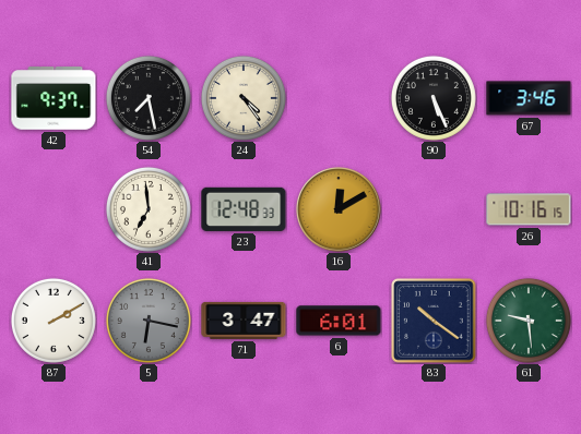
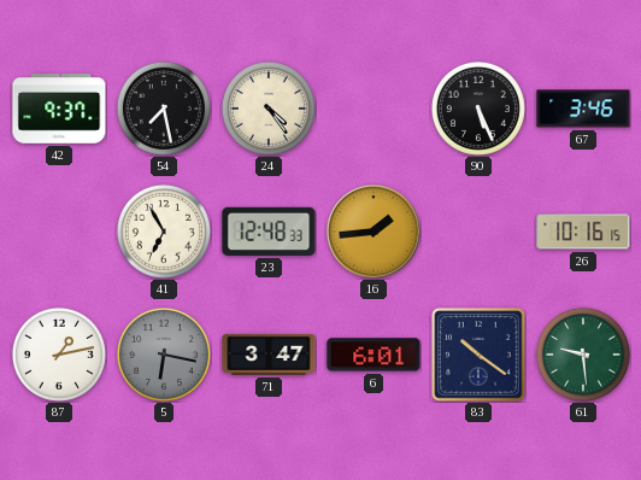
41: 6:59 -> 6:55 (164, 232)
16: 12:10 -> 1:44 (374, 232)
87: 2:10 -> 1:13 (59, 355)
